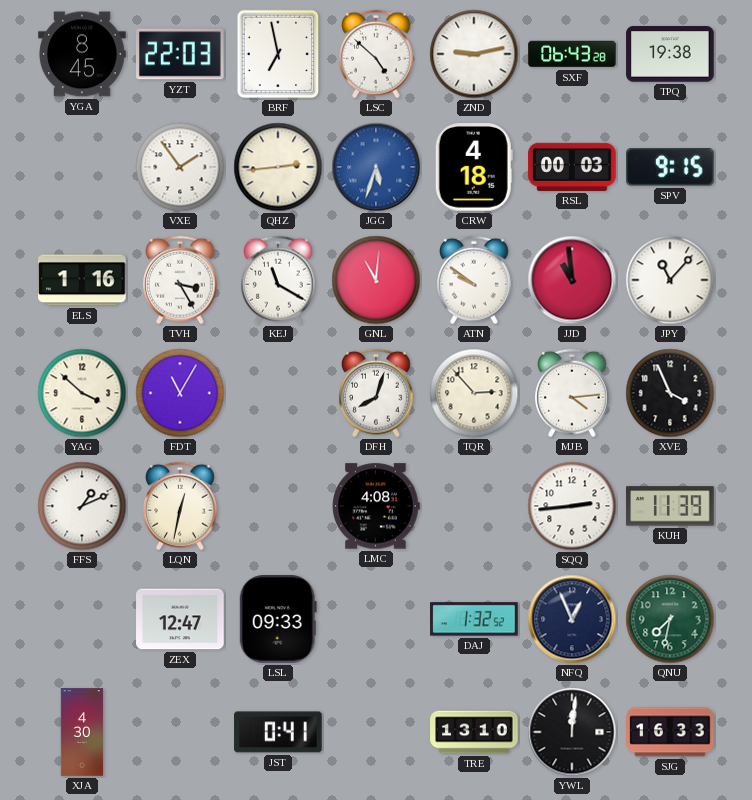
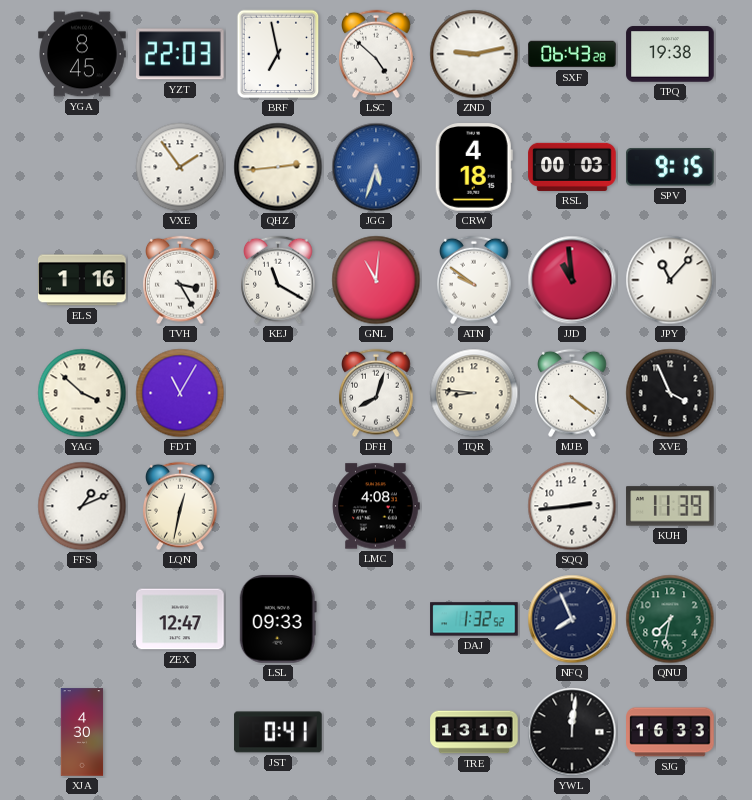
TQR: 2:53 -> 8:46 (474, 393)
MJB: 4:14 -> 4:21 (573, 393)
NFQ: 12:56 -> 7:56 (572, 619)
